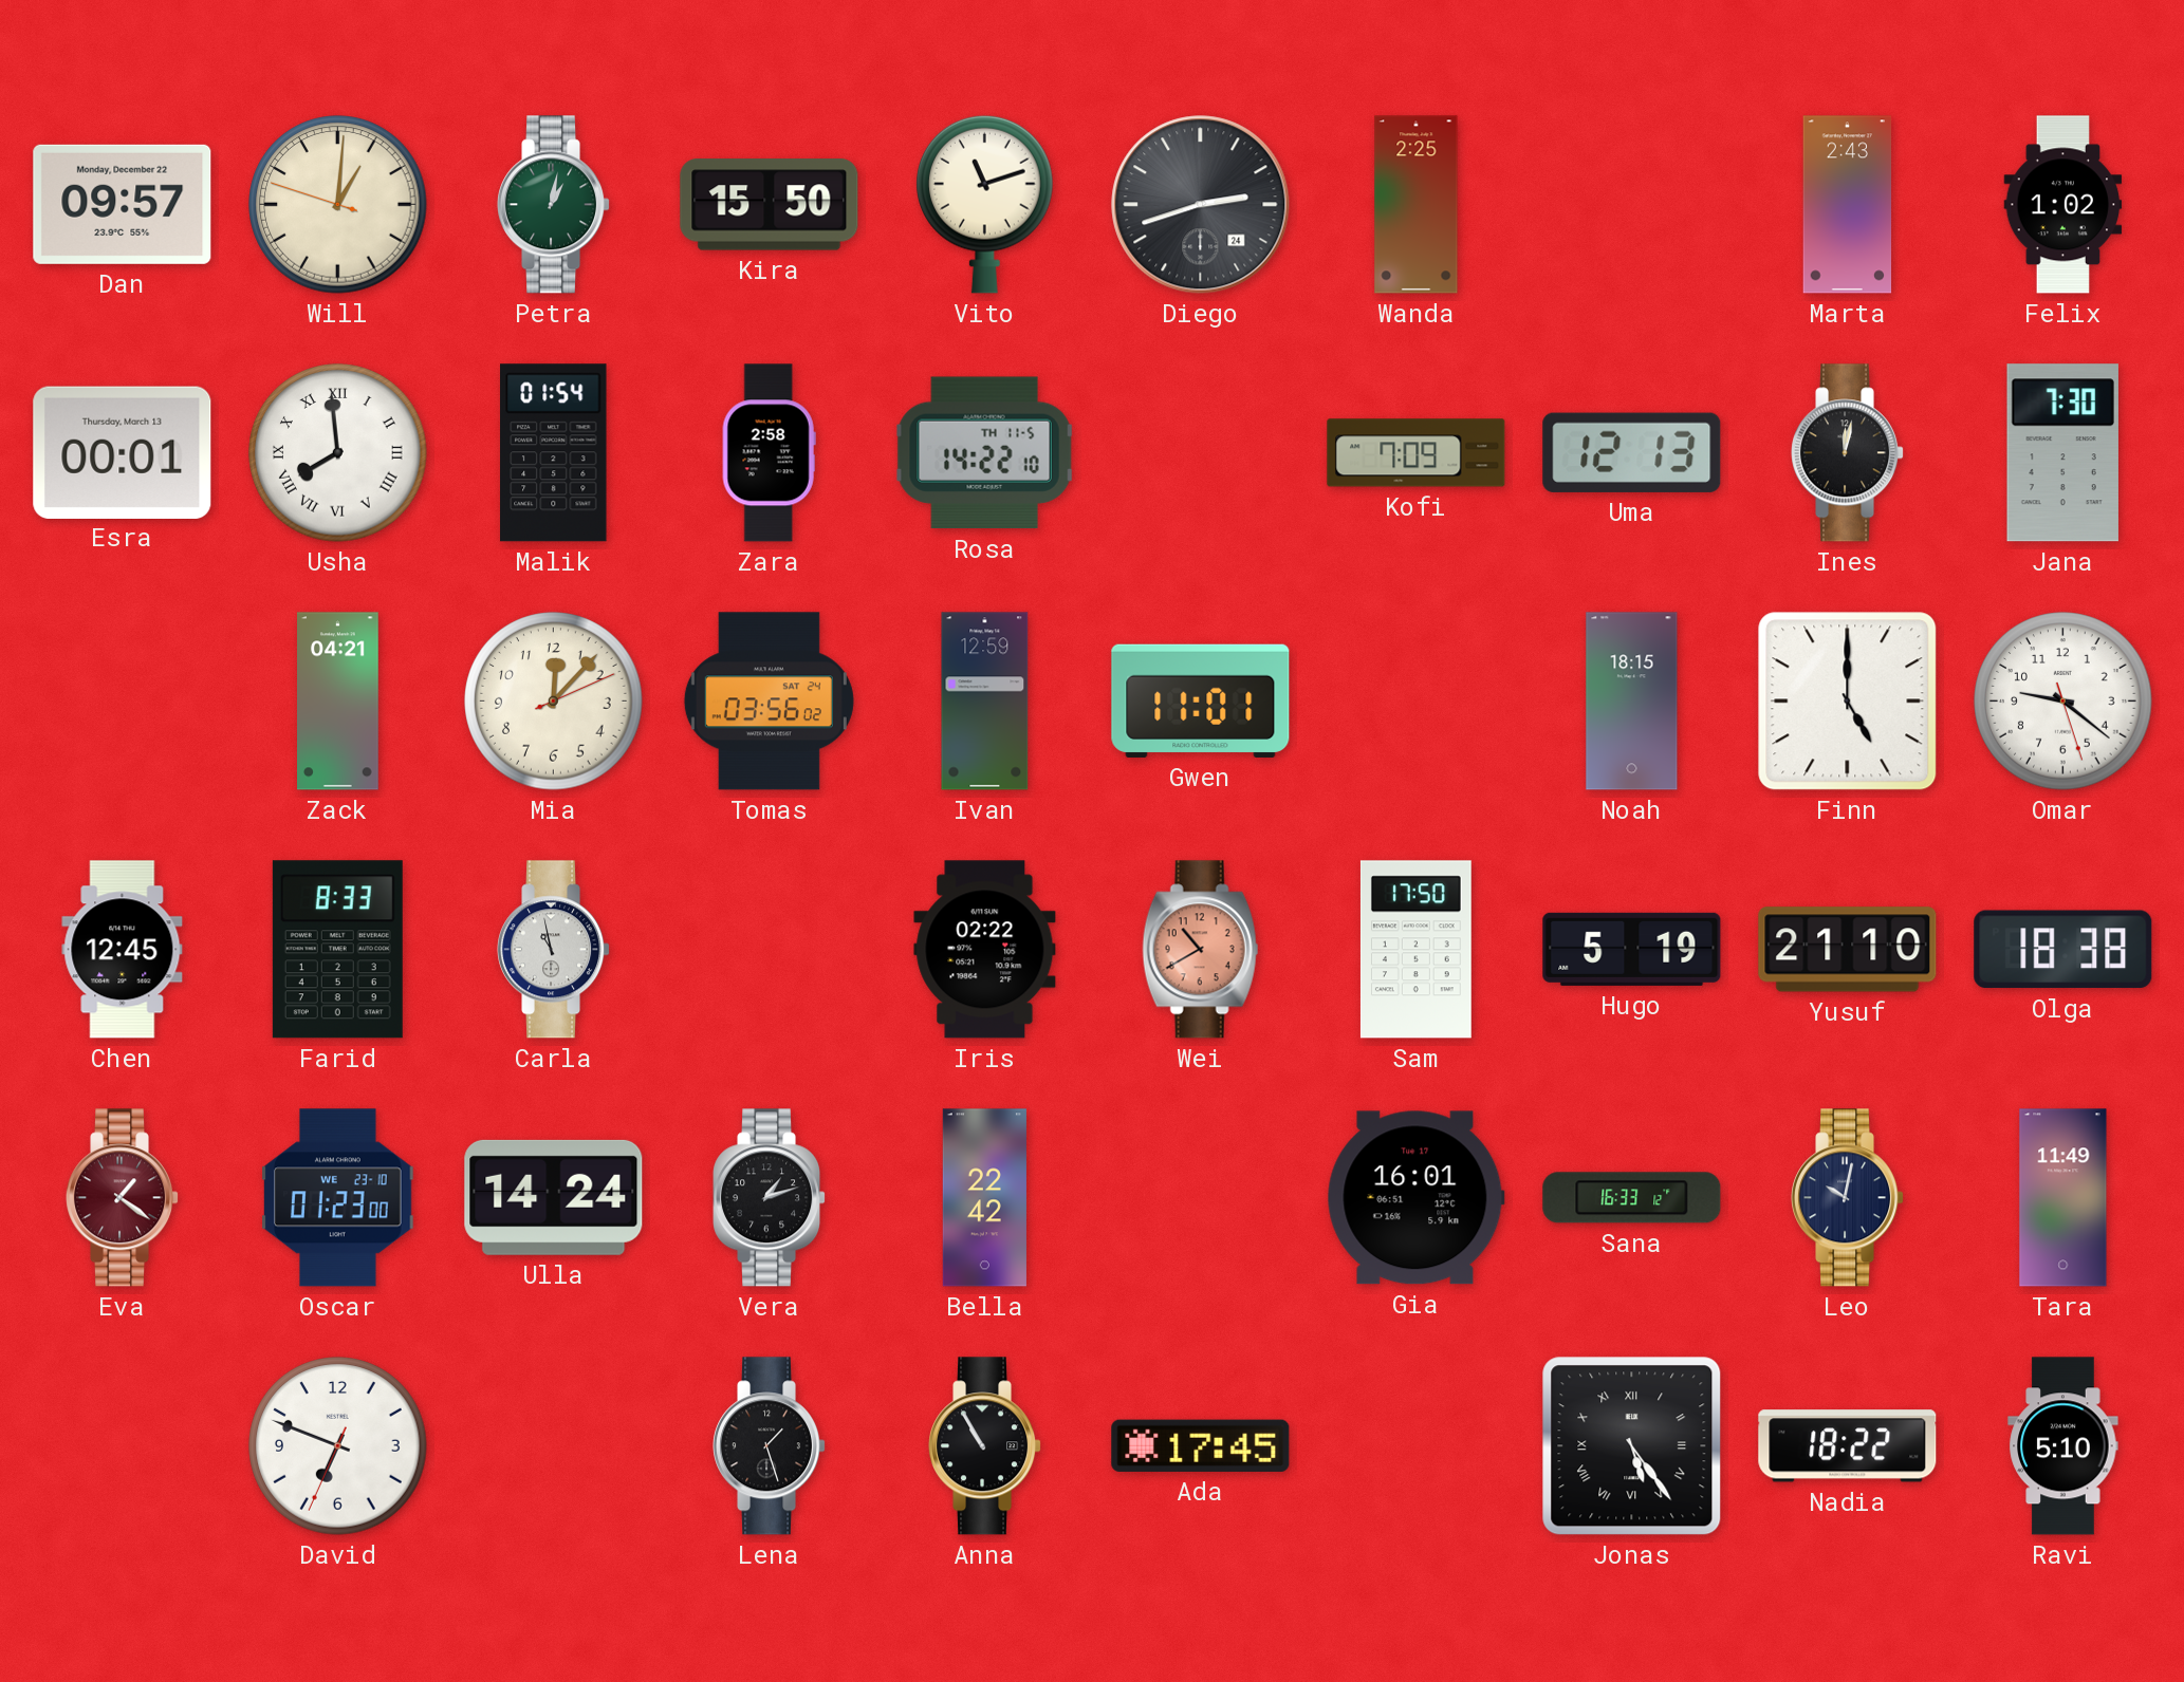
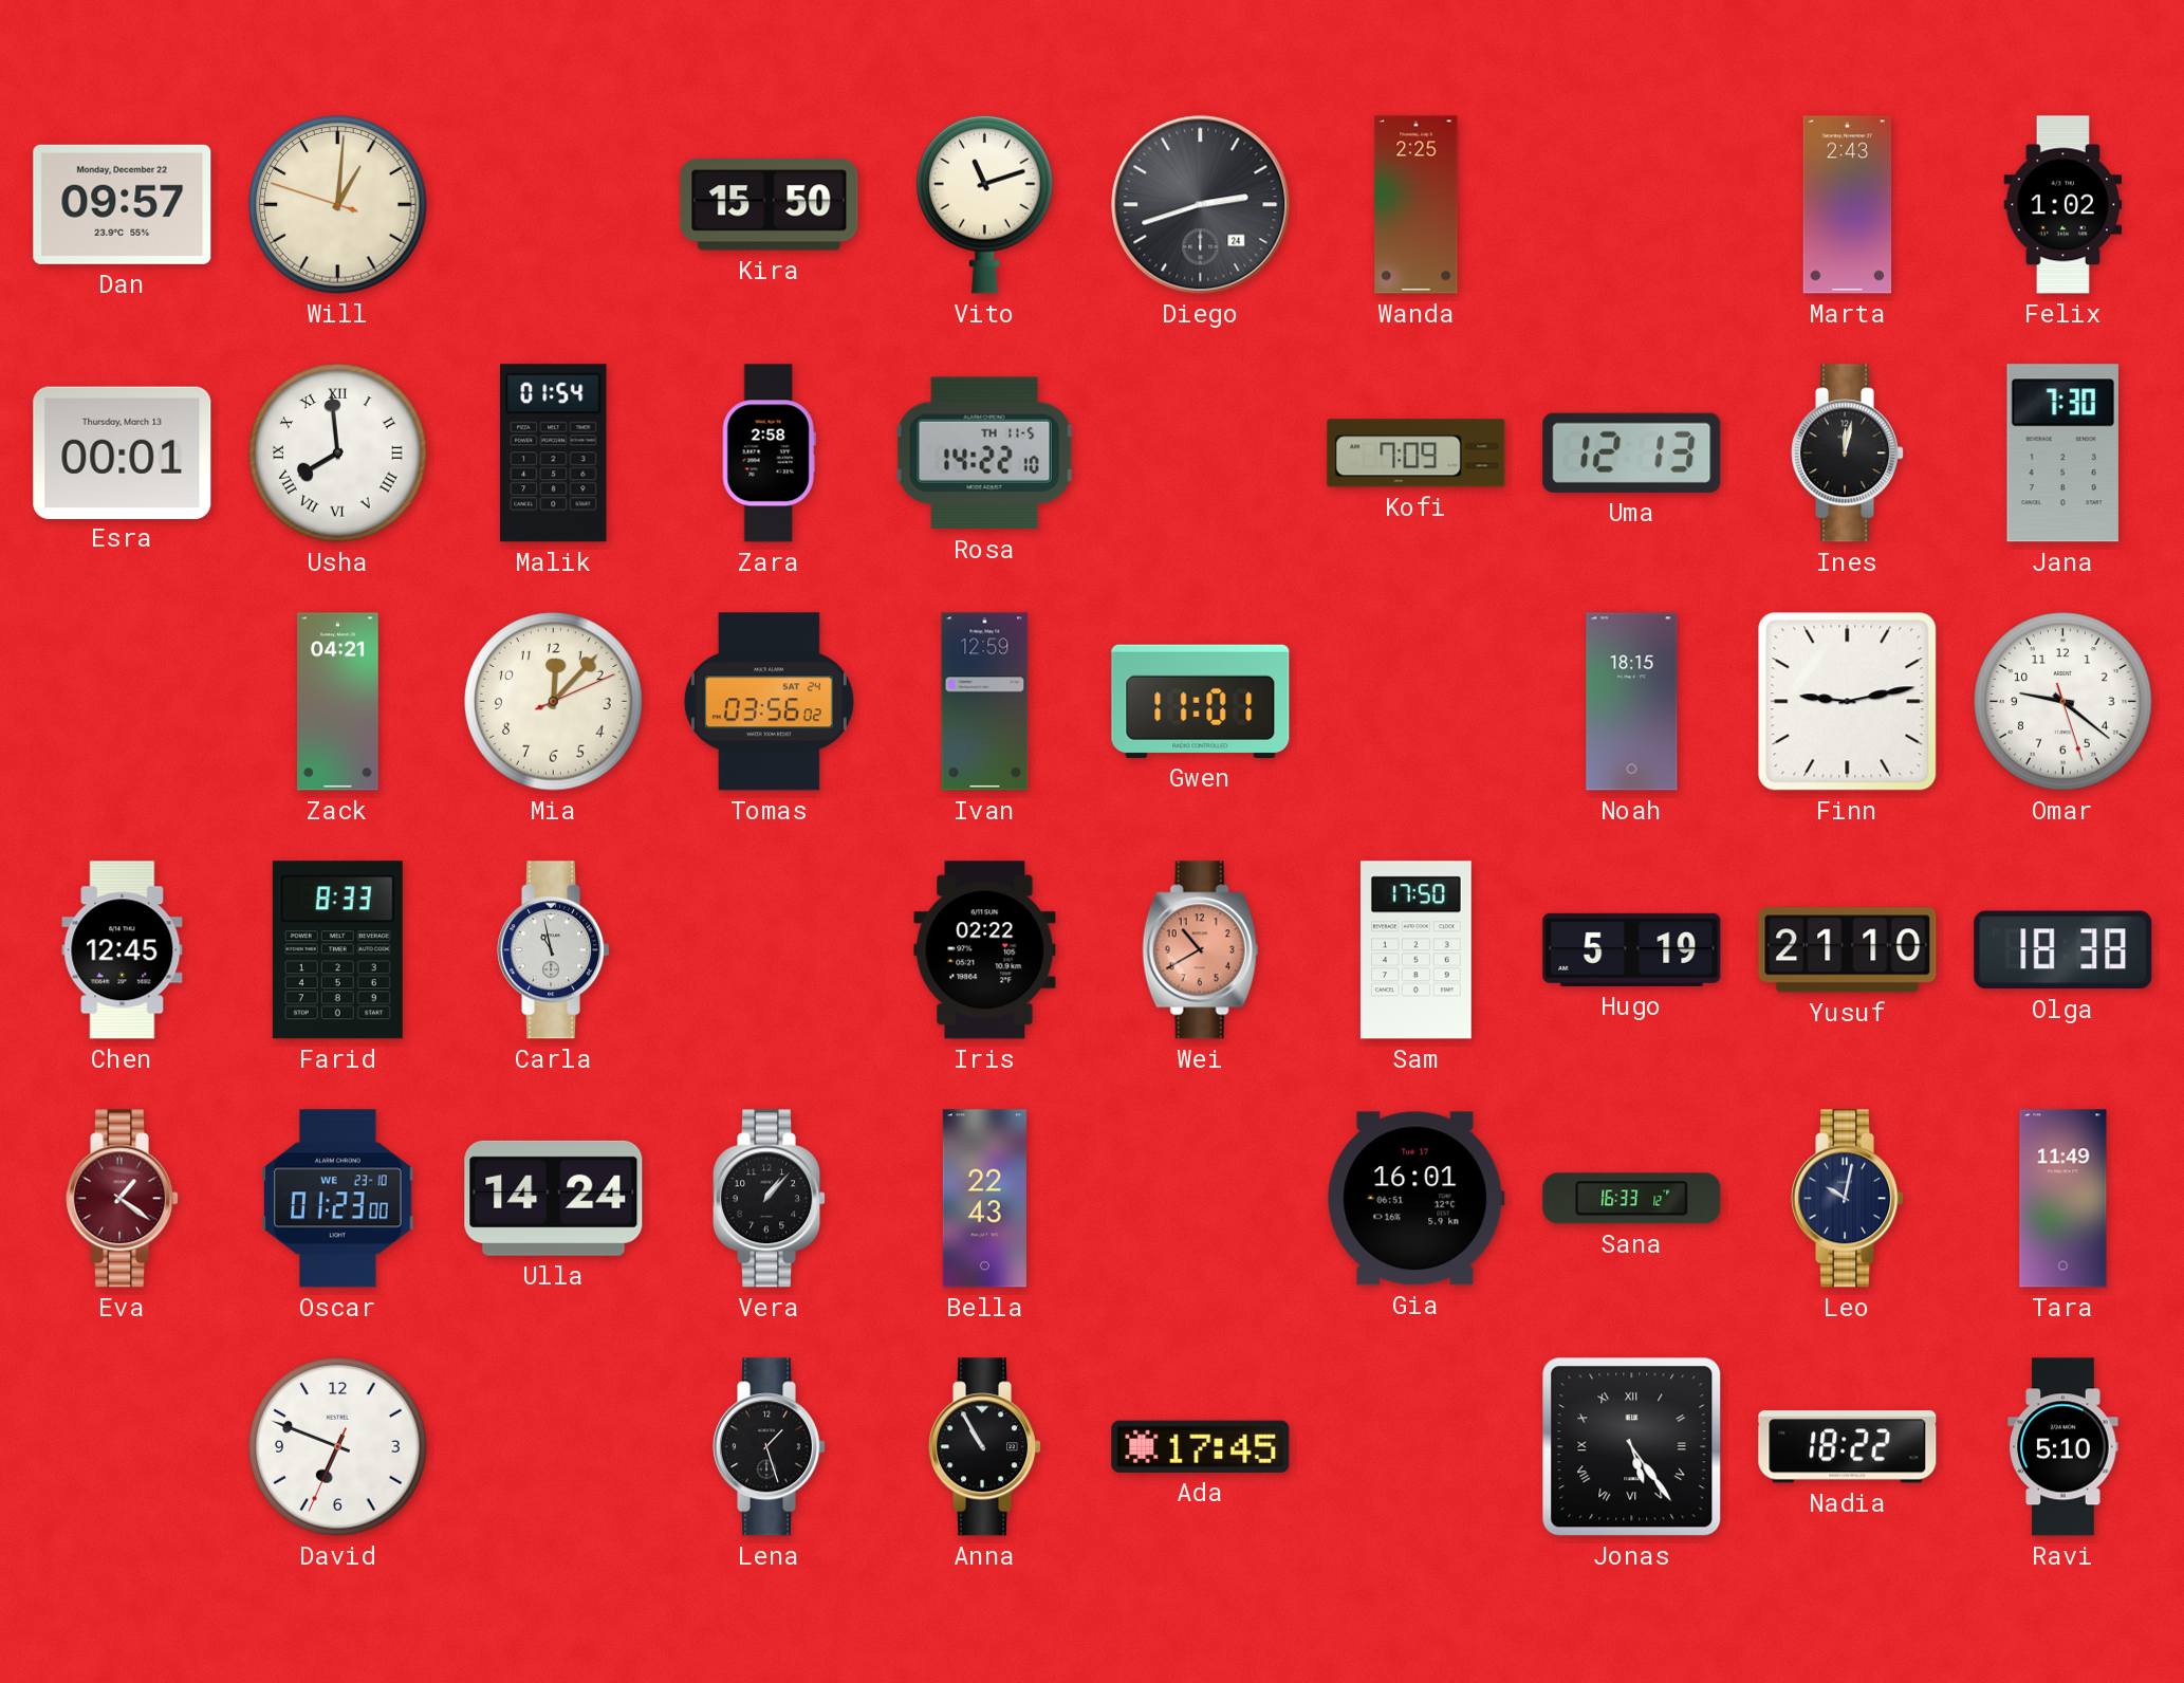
Petra: 1:02 -> none (554, 205)
Finn: 5:00 -> 9:13 (1848, 702)
Vera: 1:12 -> 1:07 (770, 1199)
Bella: 22:42 -> 22:43 (984, 1199)
